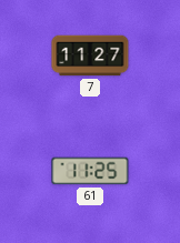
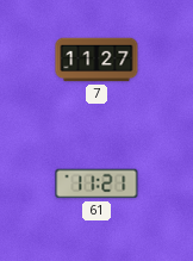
61: 11:25 -> 11:21 (96, 184)
